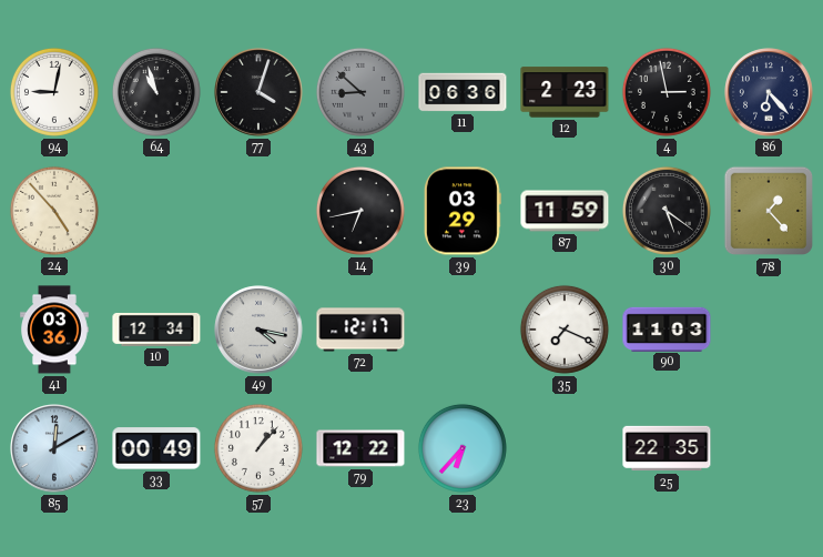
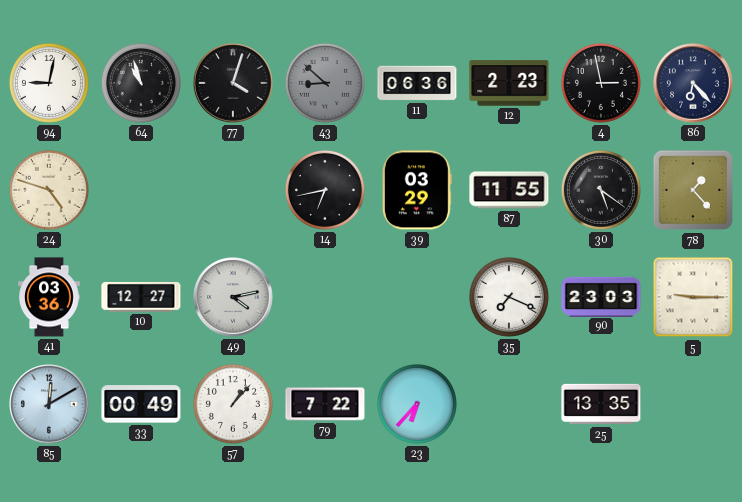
24: 4:53 -> 4:48 (49, 190)
87: 11:59 -> 11:55 (509, 190)
10: 12:34 -> 12:27 (141, 297)
49: 4:17 -> 4:13 (233, 297)
72: 12:17 -> none (360, 330)
90: 11:03 -> 23:03 (601, 296)
5: none -> 9:15 (693, 297)
79: 12:22 -> 7:22 (325, 404)
25: 22:35 -> 13:35 (601, 404)
